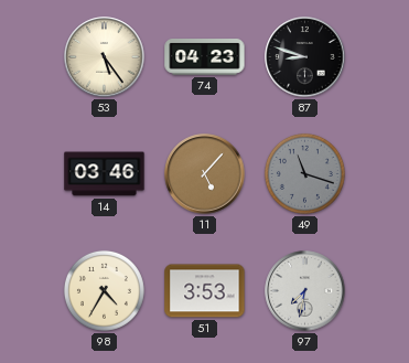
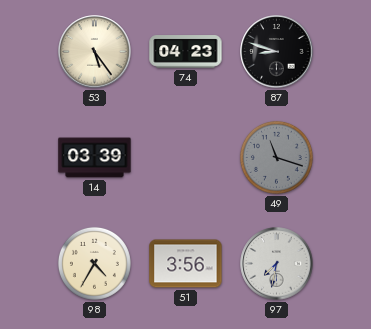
14: 03:46 -> 03:39 (95, 158)
11: 5:07 -> none (205, 174)
51: 3:53 -> 3:56 (186, 264)
